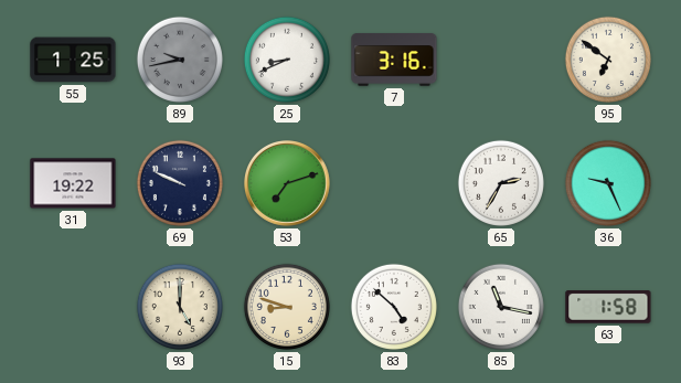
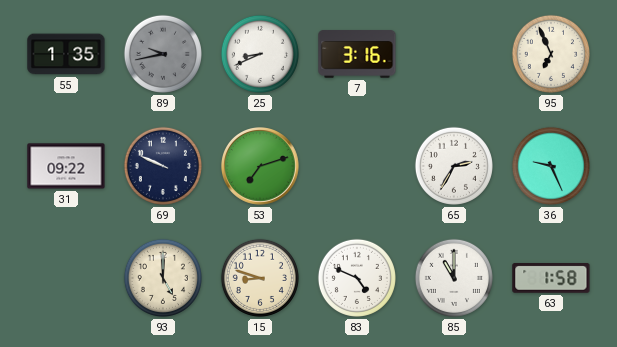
55: 1:25 -> 1:35 (66, 54)
95: 6:51 -> 6:56 (551, 54)
31: 19:22 -> 09:22 (66, 166)
83: 4:52 -> 4:49 (357, 278)
85: 11:17 -> 11:00 (454, 278)
